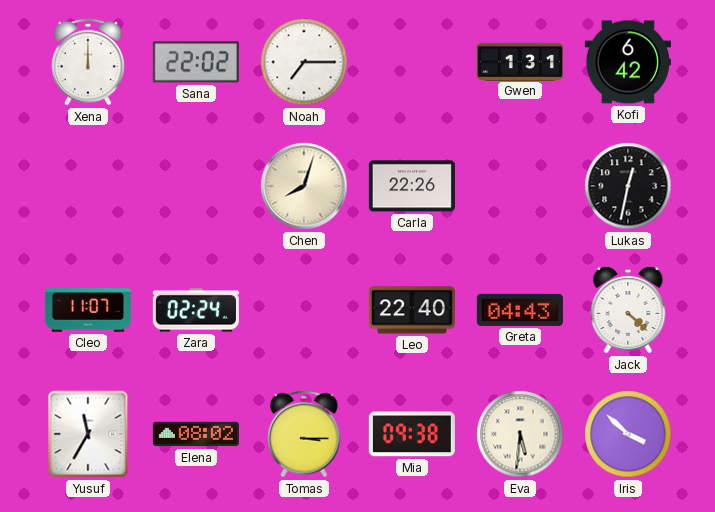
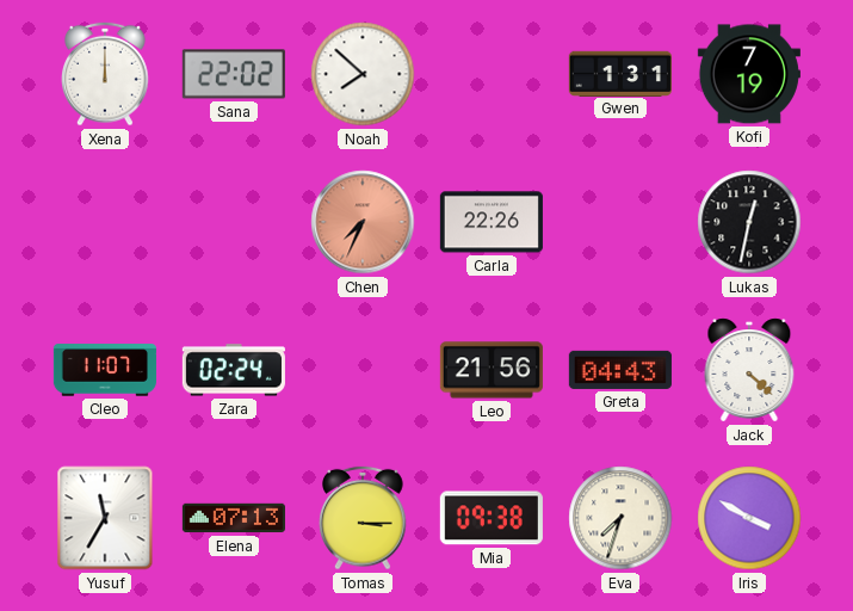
Noah: 7:15 -> 7:52 (363, 74)
Kofi: 6:42 -> 7:19 (749, 74)
Chen: 8:03 -> 7:34 (363, 222)
Chen dial: cream -> salmon (363, 222)
Leo: 22:40 -> 21:56 (492, 370)
Elena: 08:02 -> 07:13 (234, 518)
Eva: 5:31 -> 7:33 (620, 518)
Iris: 3:52 -> 3:50 (749, 518)
